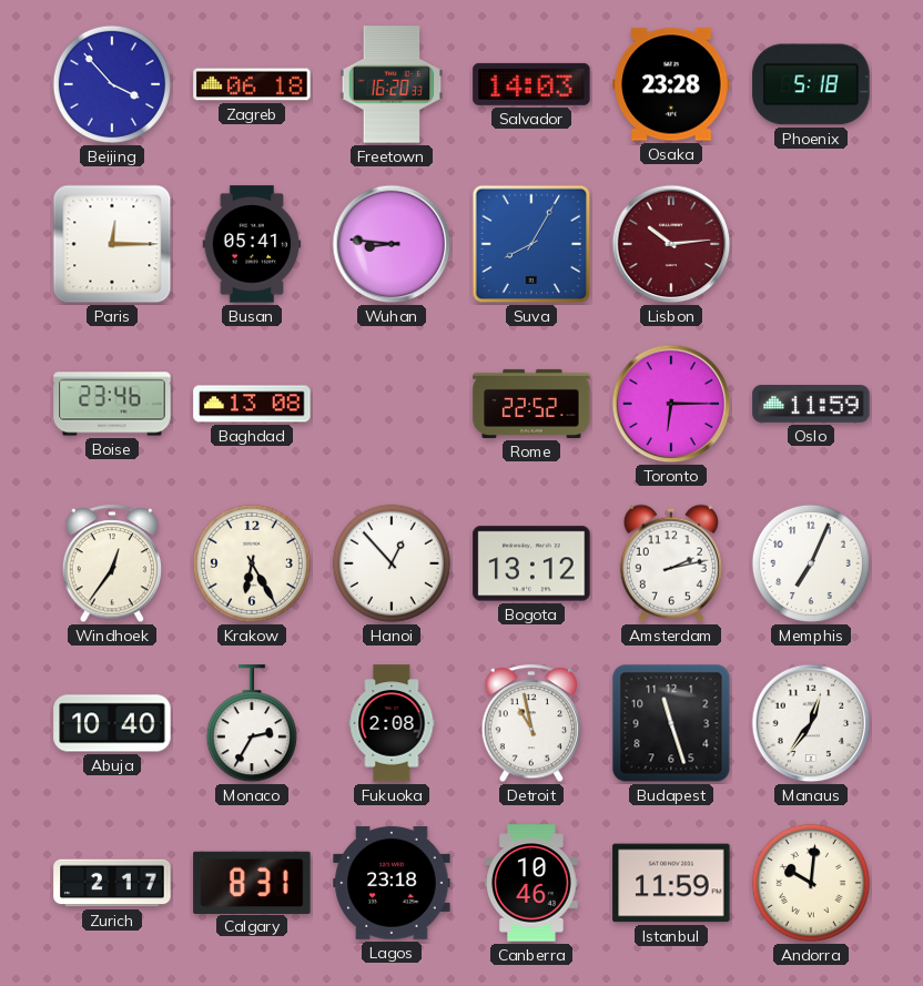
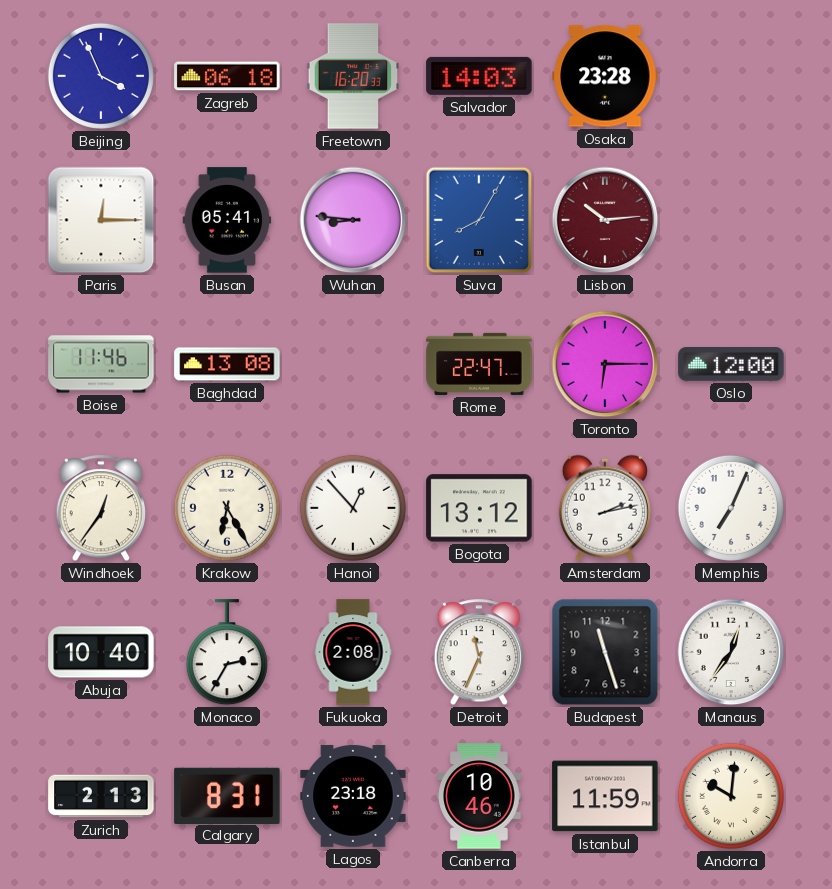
Beijing: 3:53 -> 3:56 (101, 76)
Phoenix: 5:18 -> none (811, 84)
Boise: 23:46 -> 11:46 (101, 364)
Rome: 22:52 -> 22:47 (479, 364)
Oslo: 11:59 -> 12:00 (731, 364)
Detroit: 10:58 -> 11:34 (478, 653)
Zurich: 2:17 -> 2:13 (101, 796)
